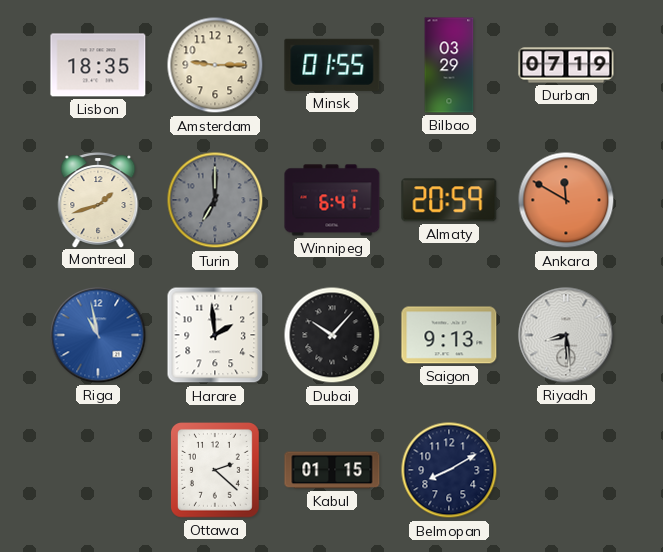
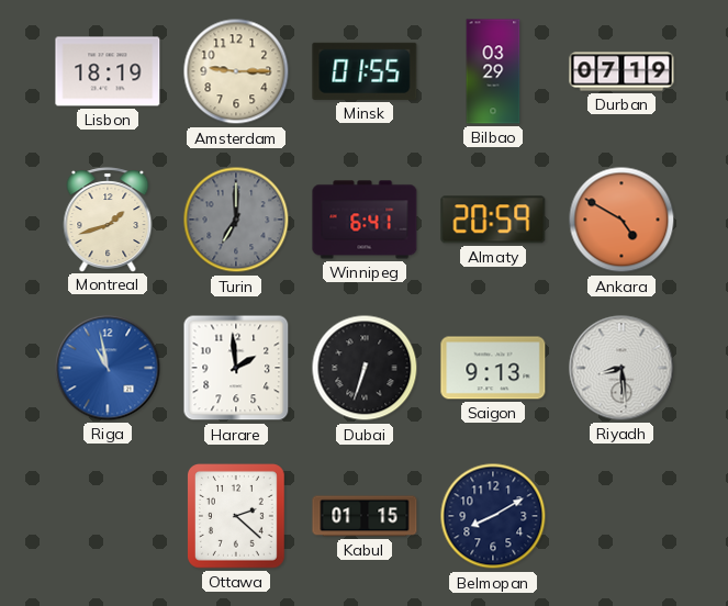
Lisbon: 18:35 -> 18:19 (108, 71)
Ankara: 11:50 -> 4:50 (621, 220)
Dubai: 10:07 -> 6:33 (365, 368)
